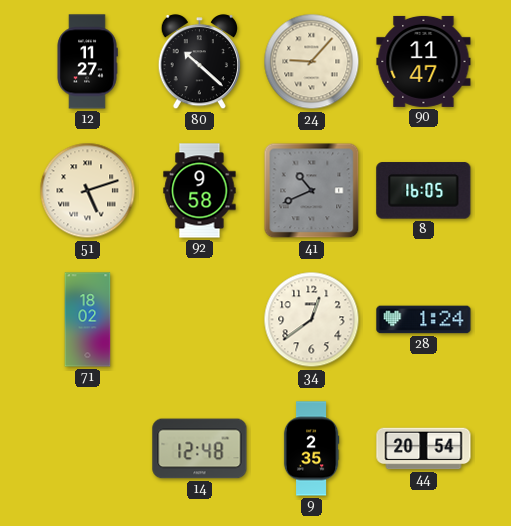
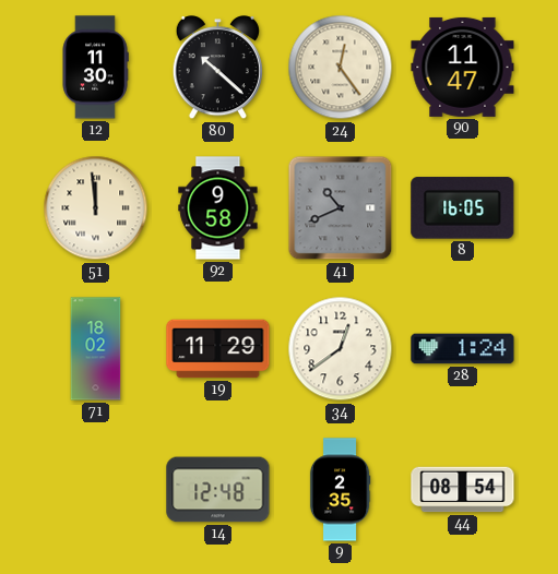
12: 11:27 -> 11:30 (95, 68)
24: 9:07 -> 12:24 (341, 68)
51: 5:12 -> 11:59 (96, 208)
19: none -> 11:29 (218, 349)
44: 20:54 -> 08:54 (463, 490)
